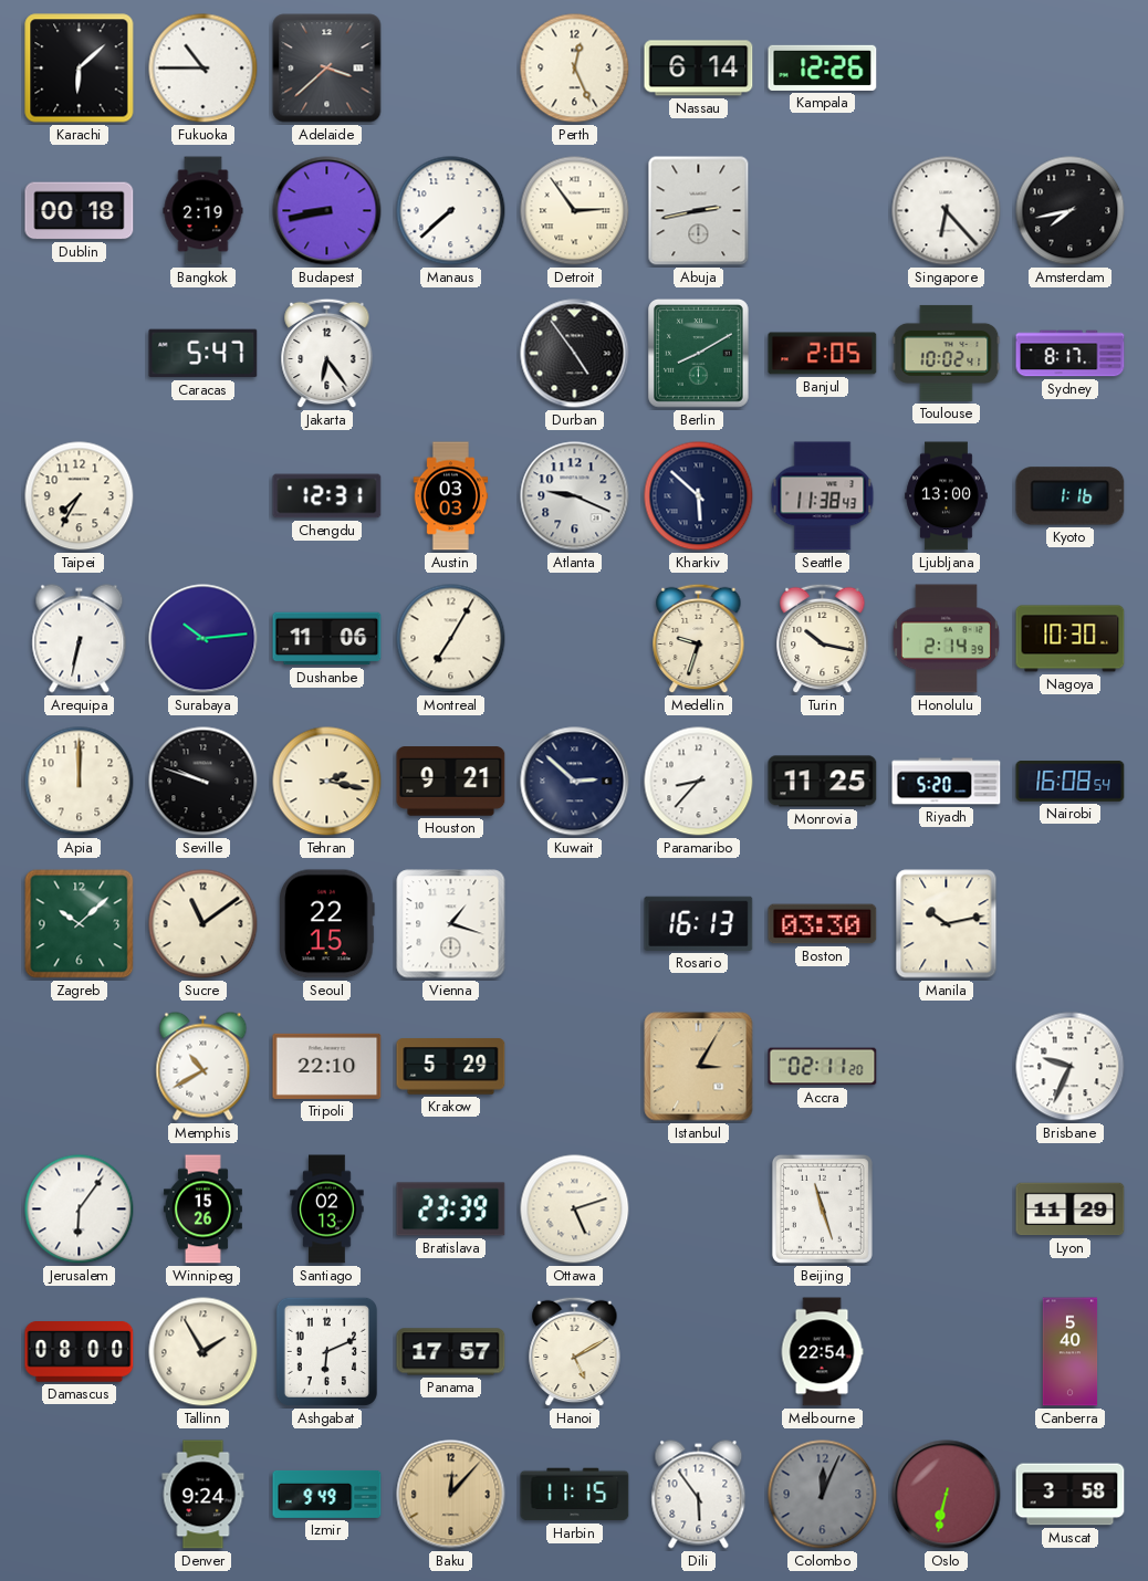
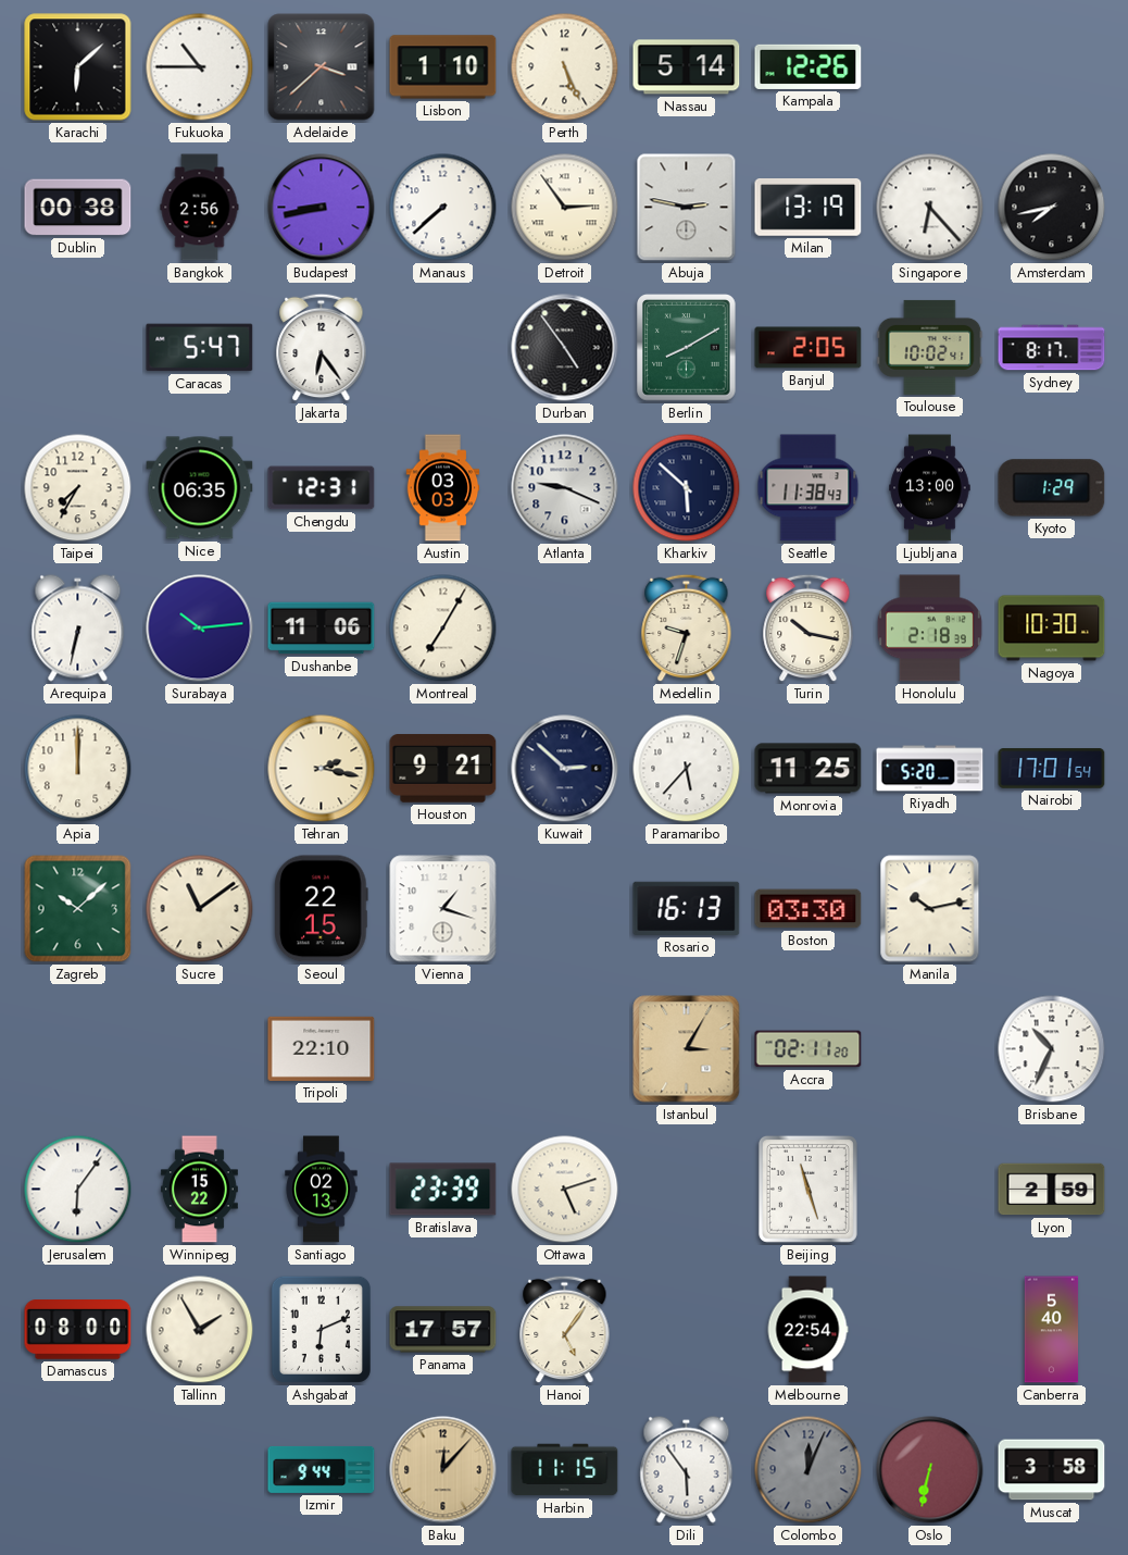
Lisbon: none -> 1:10 (443, 67)
Perth: 12:26 -> 5:26 (565, 67)
Nassau: 6:14 -> 5:14 (687, 67)
Dublin: 00:18 -> 00:38 (78, 208)
Bangkok: 2:19 -> 2:56 (200, 208)
Abuja: 2:43 -> 2:47 (687, 208)
Milan: none -> 13:19 (809, 208)
Nice: none -> 06:35 (200, 488)
Kyoto: 1:16 -> 1:29 (1052, 488)
Honolulu: 2:14 -> 2:18 (929, 629)
Seville: 9:48 -> none (203, 782)
Paramaribo: 8:37 -> 5:37 (687, 769)
Nairobi: 16:08 -> 17:01 (1052, 769)
Memphis: 10:40 -> none (203, 1067)
Krakow: 5:29 -> none (451, 1067)
Brisbane: 9:34 -> 10:34 (1052, 1049)
Winnipeg: 15:26 -> 15:22 (199, 1190)
Lyon: 11:29 -> 2:59 (1052, 1190)
Hanoi: 5:10 -> 5:06 (565, 1330)
Denver: 9:24 -> none (203, 1495)
Izmir: 9:49 -> 9:44 (322, 1469)
